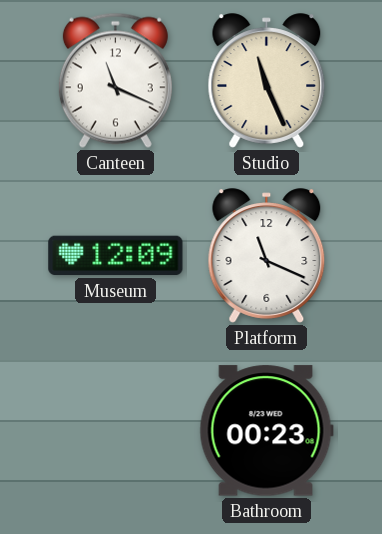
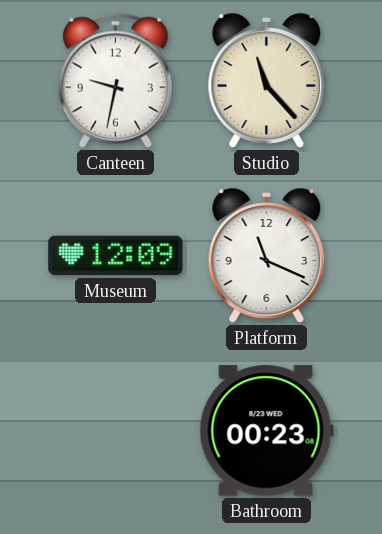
Canteen: 11:19 -> 9:32 (115, 80)
Studio: 11:26 -> 11:23 (267, 81)
